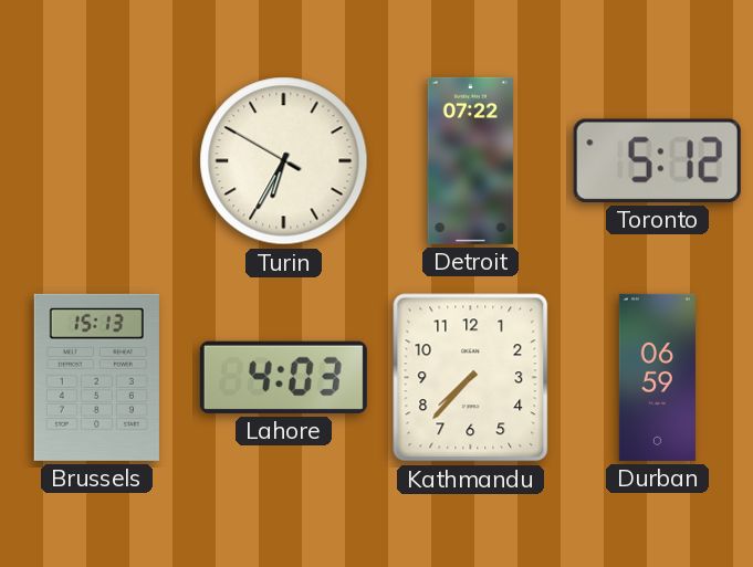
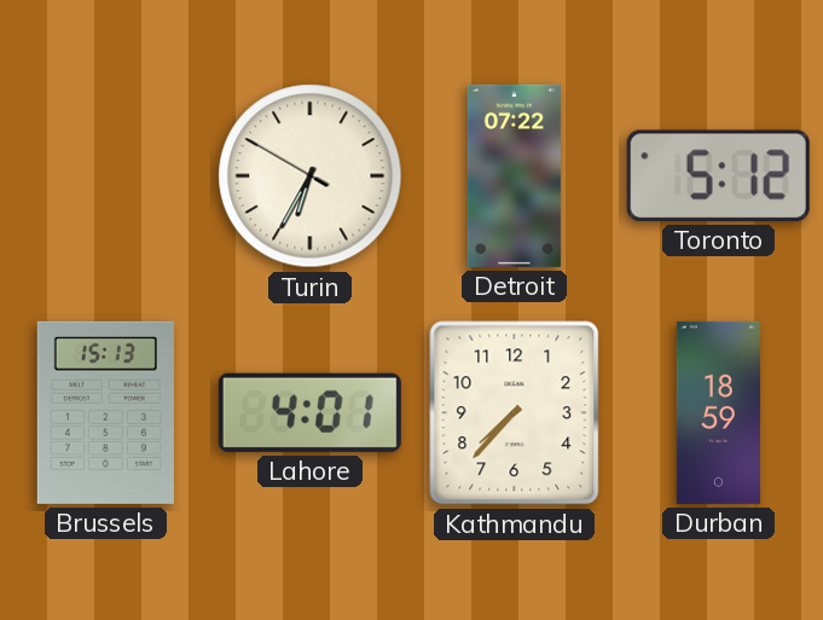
Lahore: 4:03 -> 4:01 (309, 412)
Durban: 06:59 -> 18:59 (718, 412)
